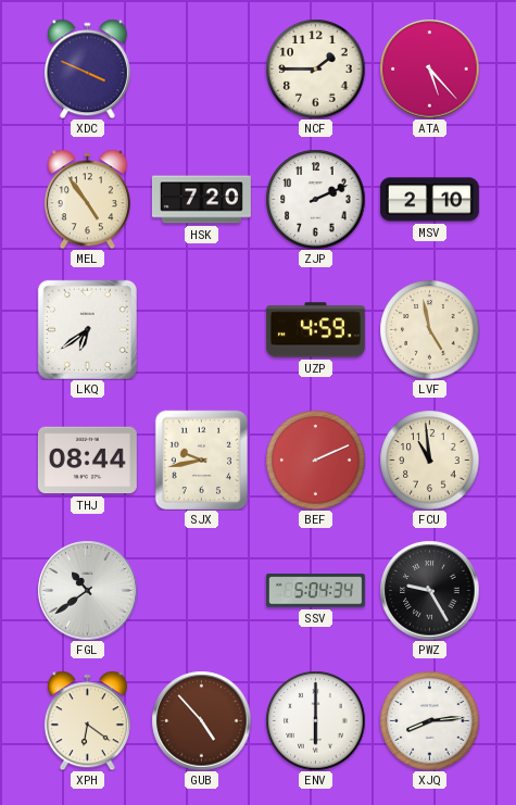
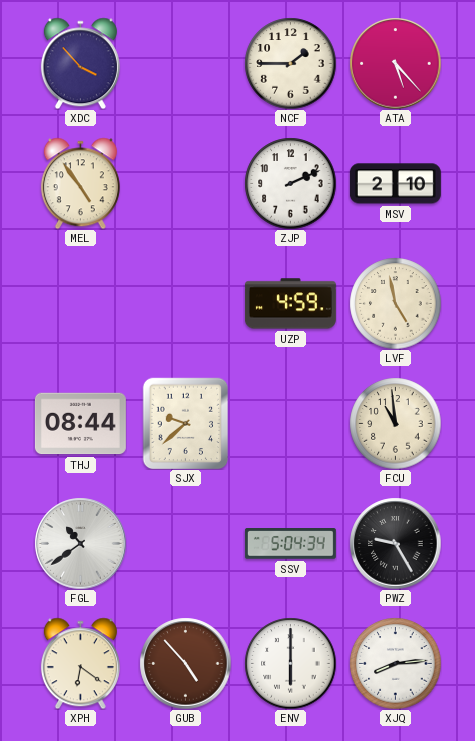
XDC: 3:49 -> 3:53 (80, 63)
HSK: 7:20 -> none (201, 200)
LKQ: 6:39 -> none (87, 329)
SJX: 9:43 -> 9:38 (186, 423)
BEF: 2:11 -> none (315, 460)
